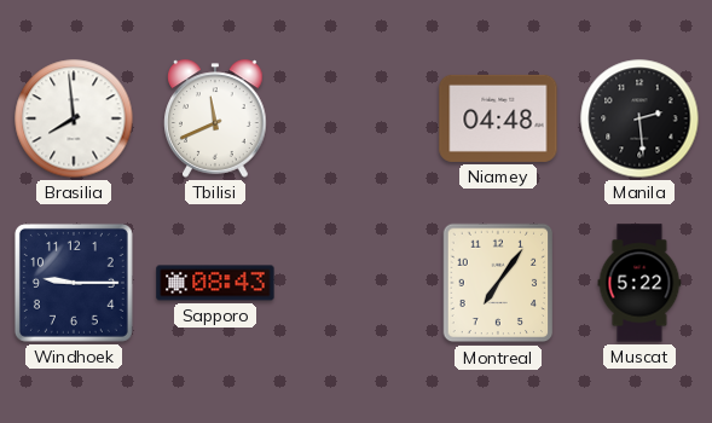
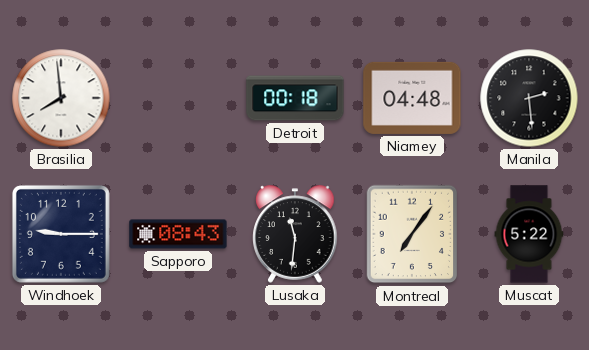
Tbilisi: 11:41 -> none (215, 118)
Detroit: none -> 00:18 (295, 98)
Lusaka: none -> 11:31 (295, 234)
